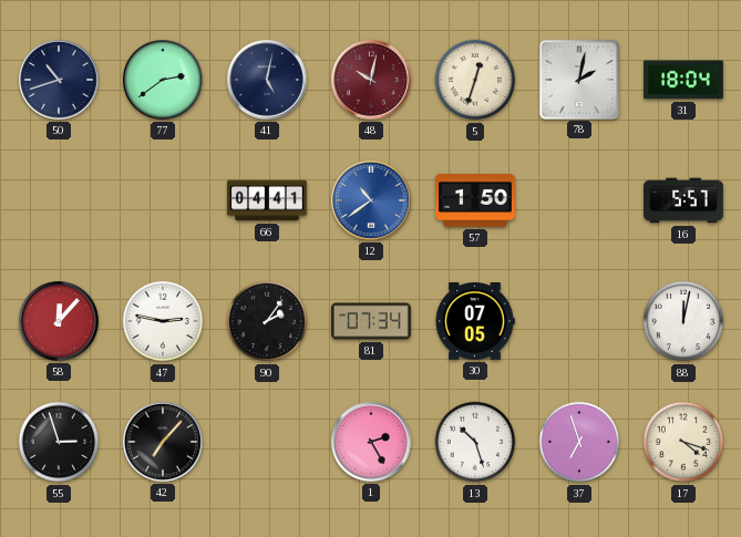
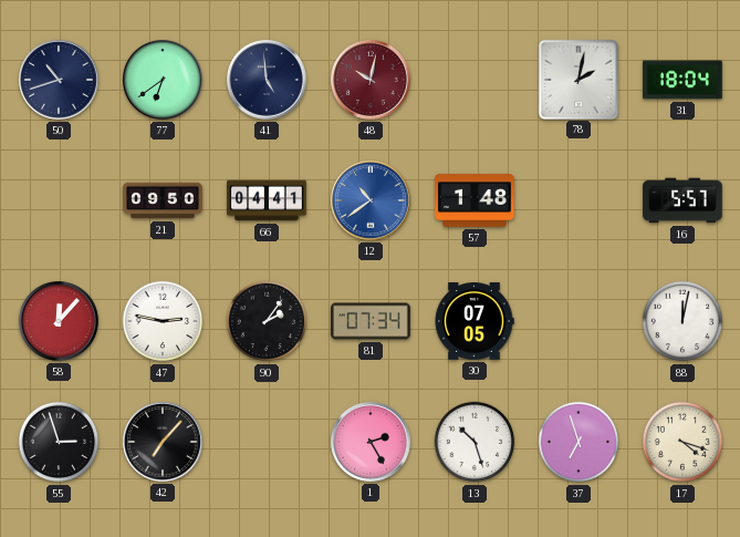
77: 2:39 -> 6:39 (164, 81)
41: 5:02 -> 4:59 (268, 81)
5: 12:33 -> none (475, 80)
21: none -> 09:50 (163, 200)
57: 1:50 -> 1:48 (475, 200)
